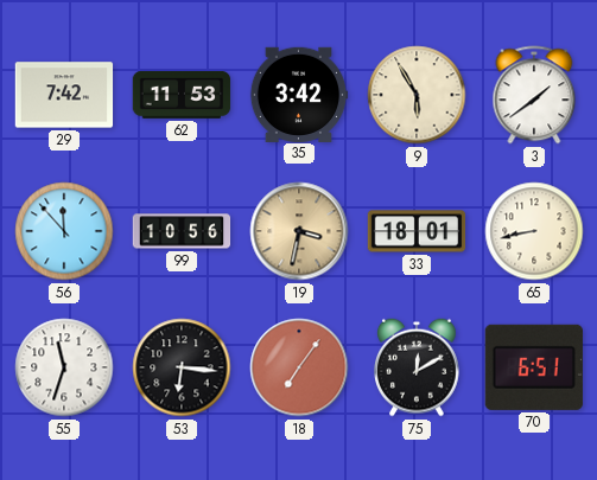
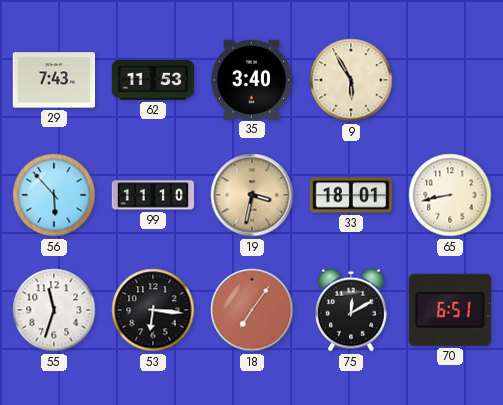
29: 7:42 -> 7:43 (54, 80)
35: 3:42 -> 3:40 (252, 79)
3: 1:39 -> none (534, 95)
56: 11:53 -> 5:53 (54, 195)
99: 10:56 -> 11:10 (153, 195)
